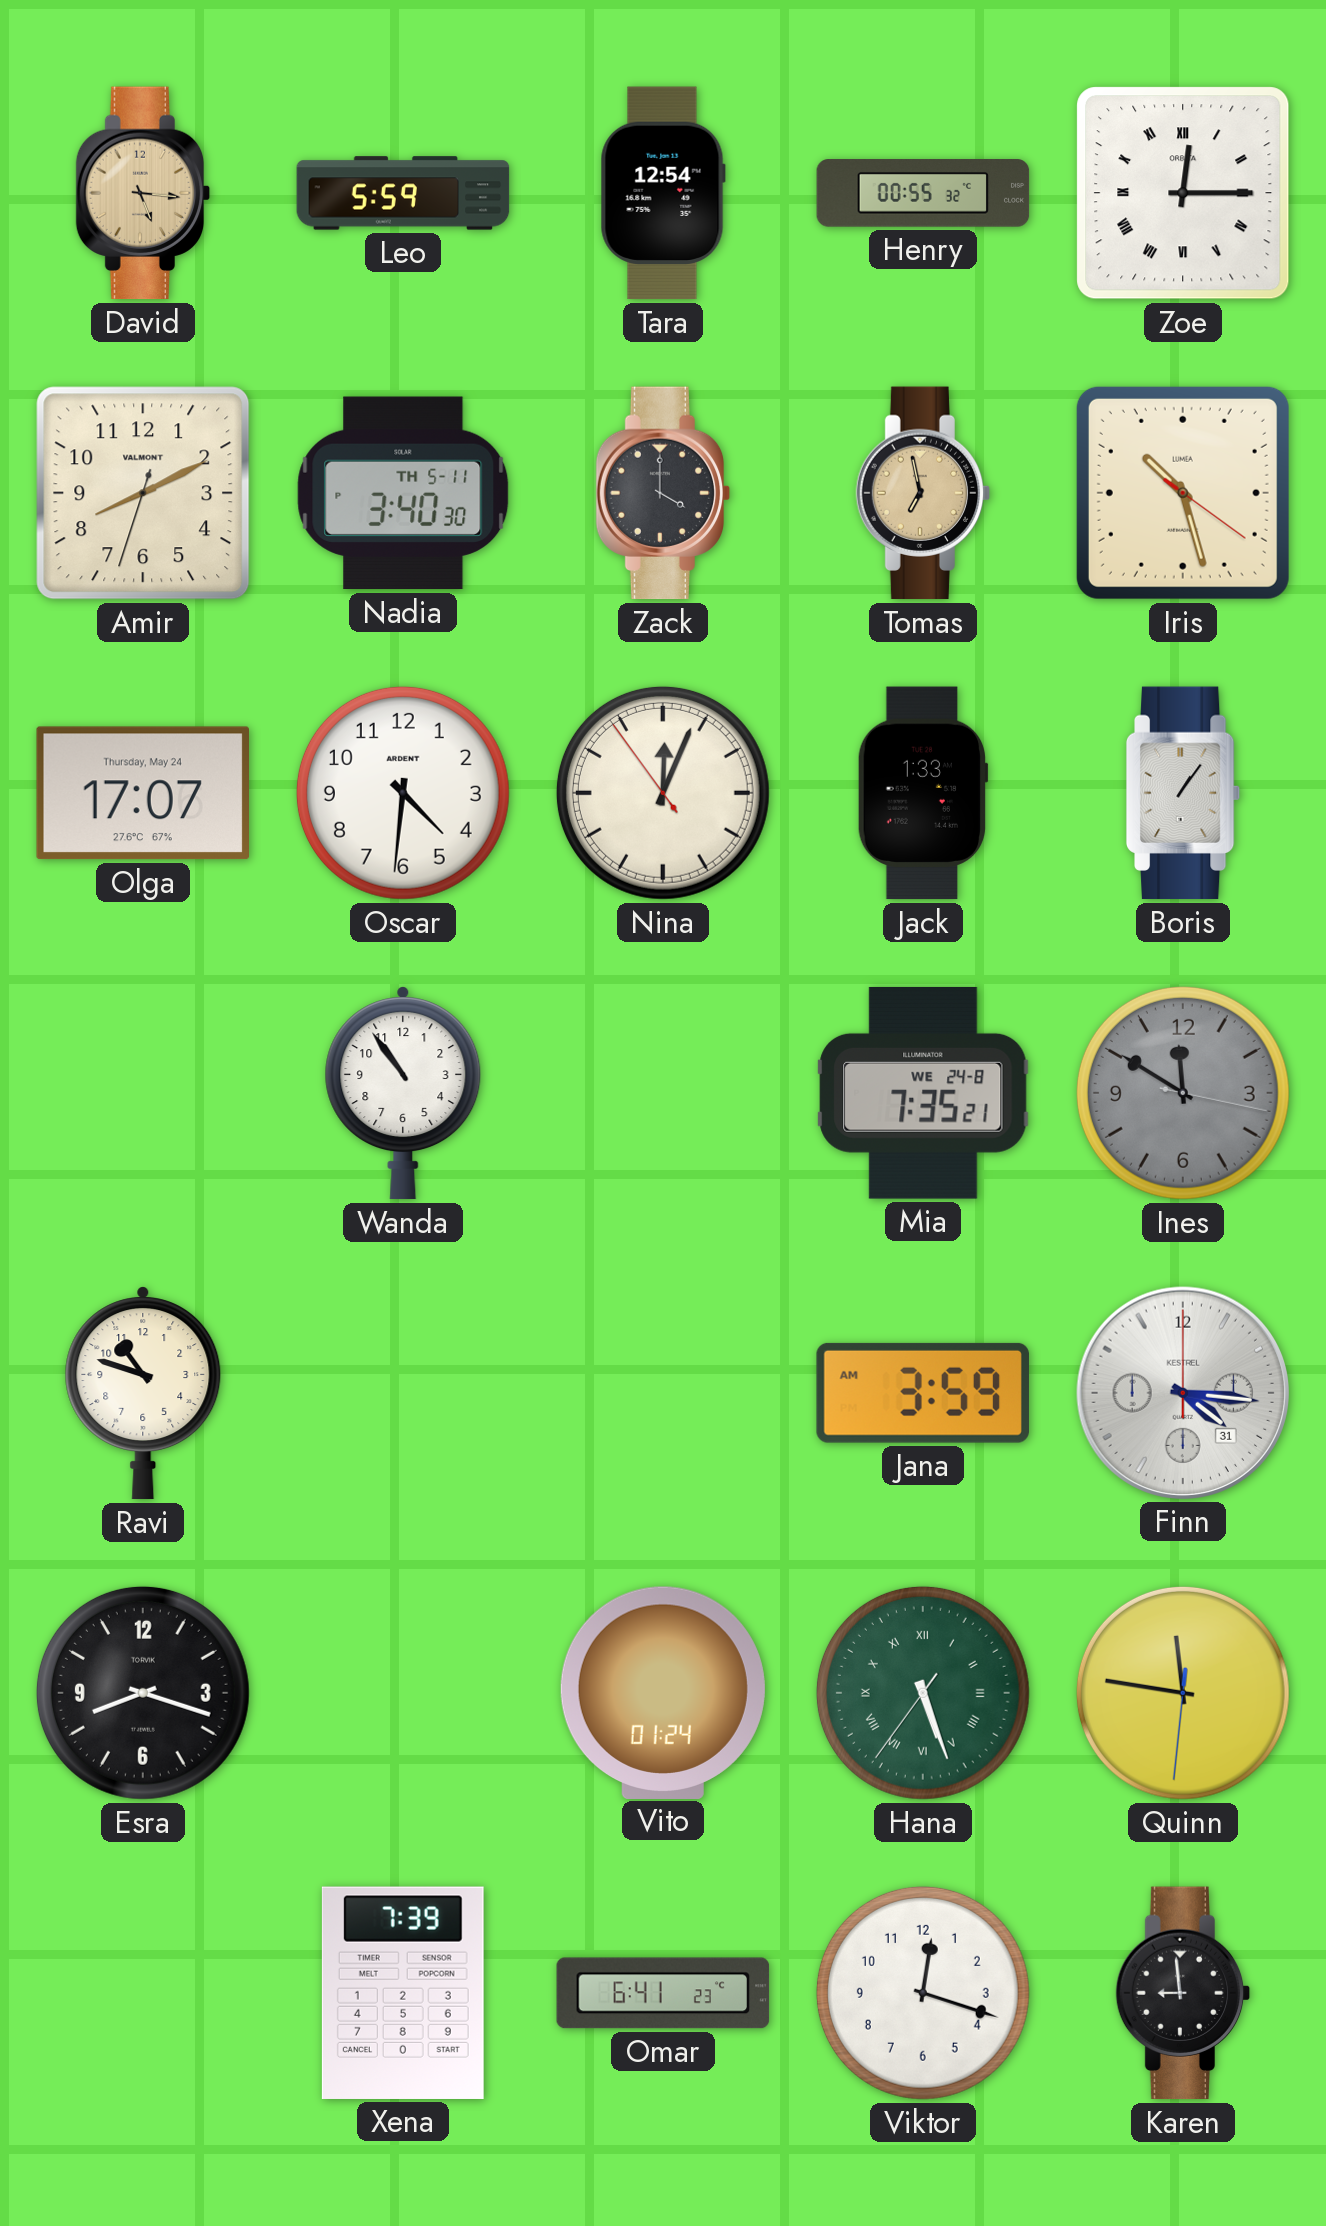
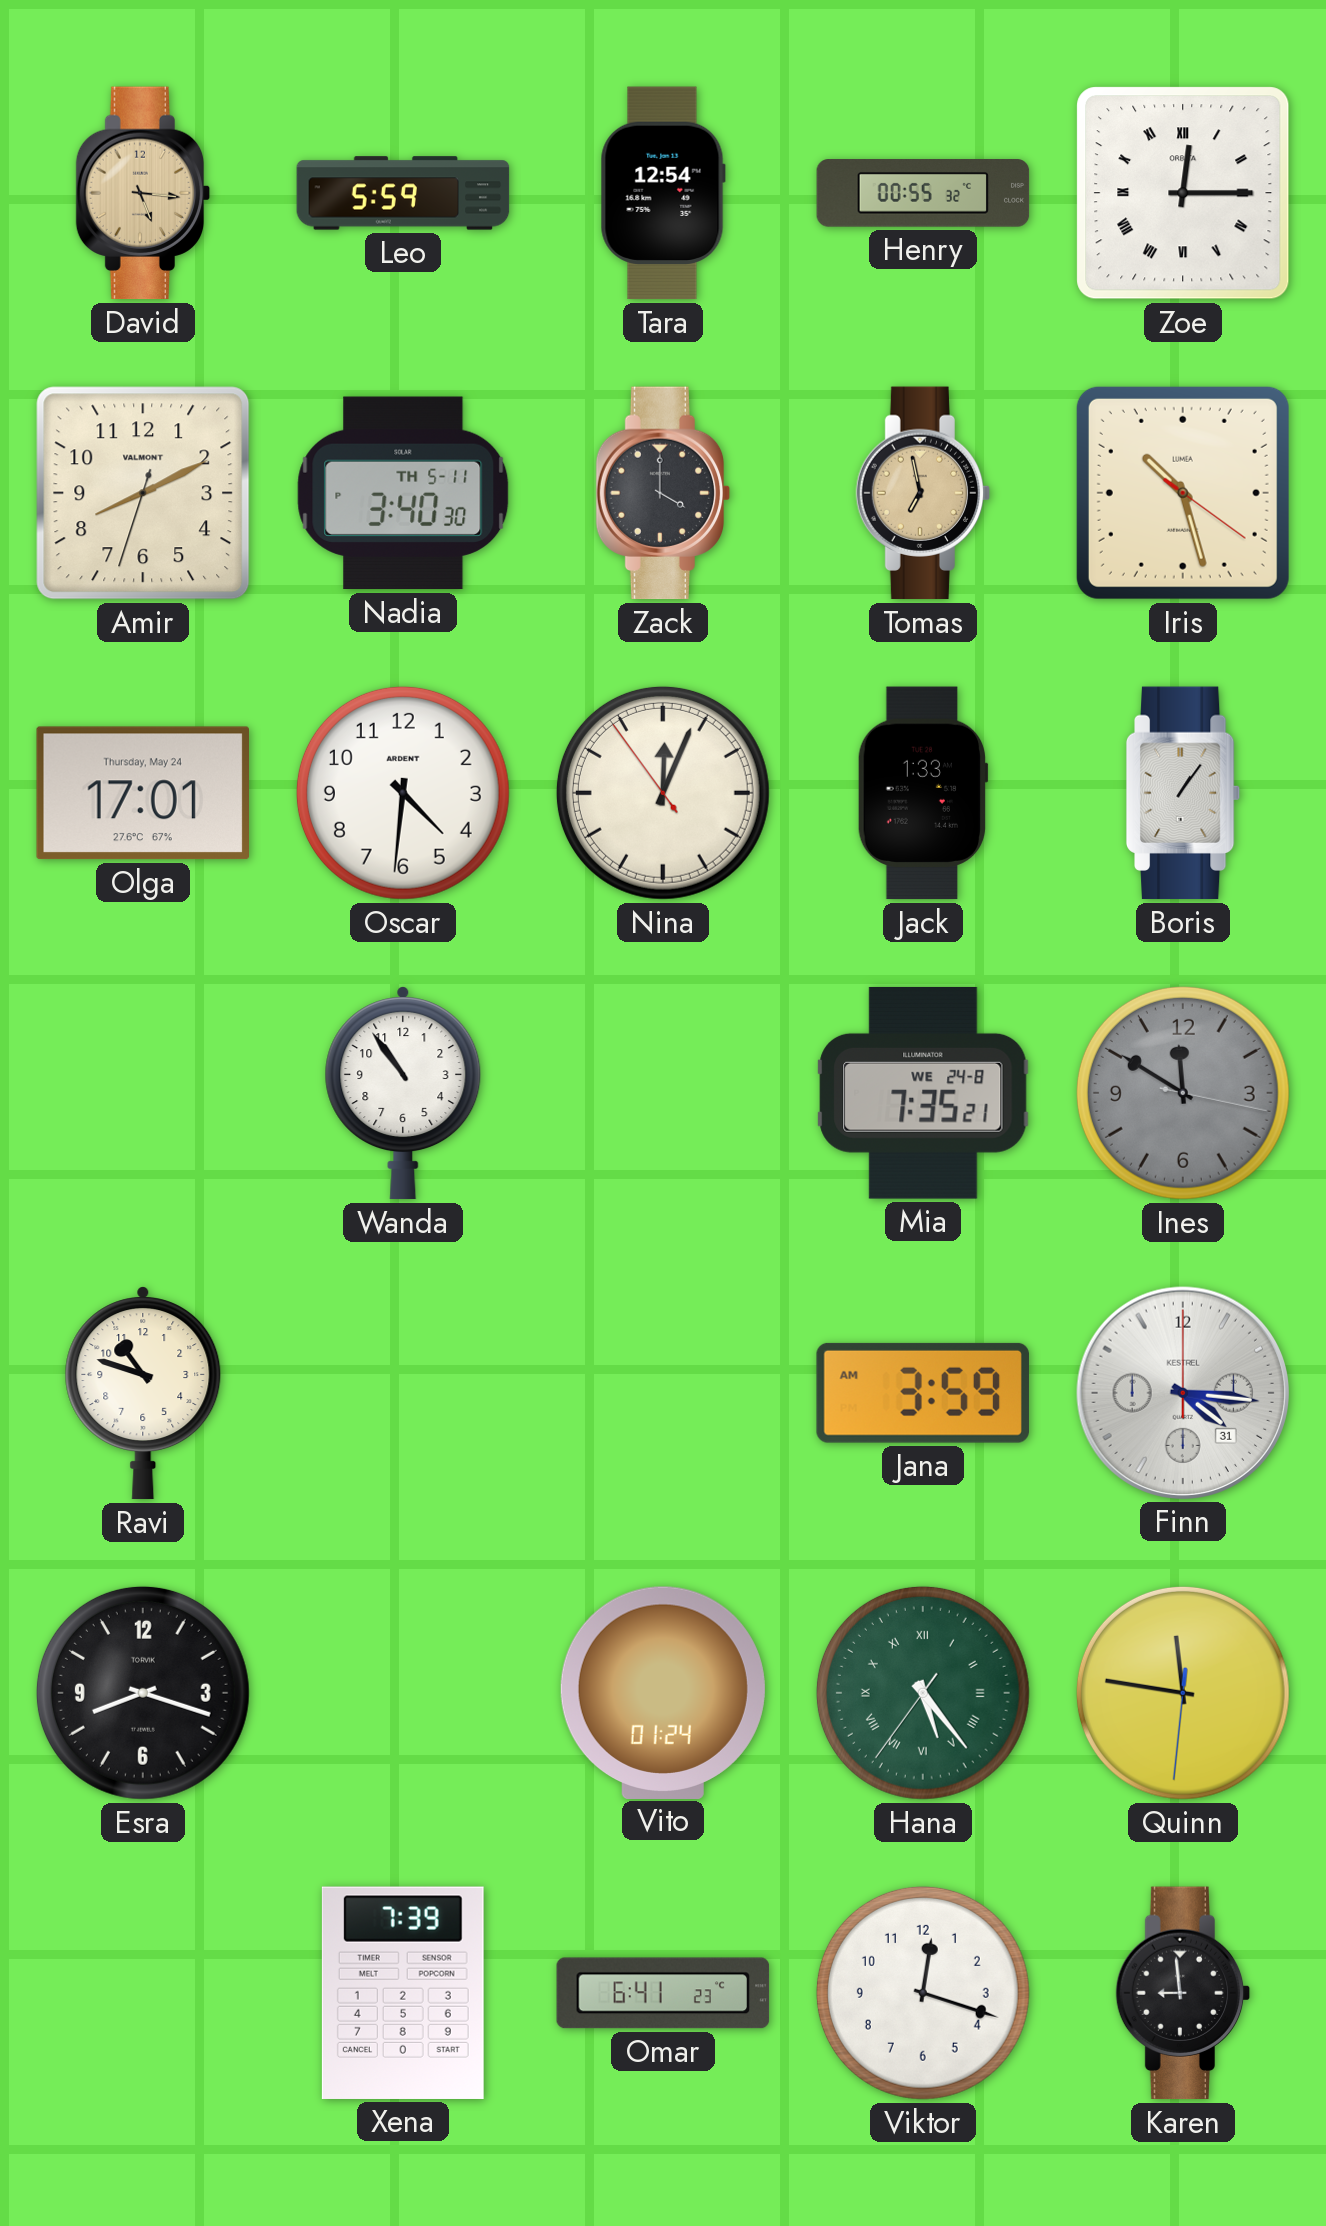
Olga: 17:07 -> 17:01 (142, 793)
Hana: 5:26 -> 5:23 (923, 1693)
